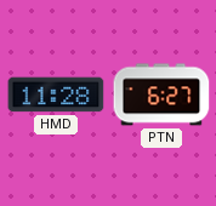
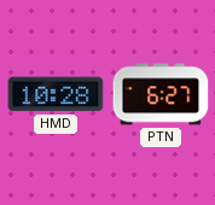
HMD: 11:28 -> 10:28 (56, 94)
